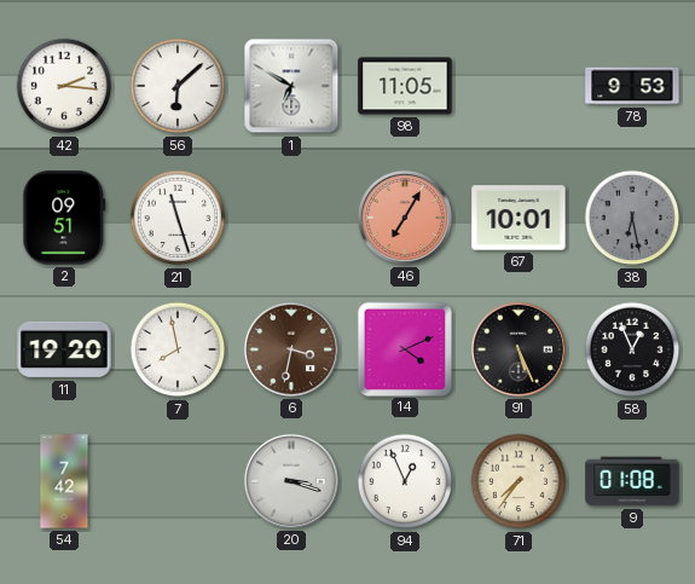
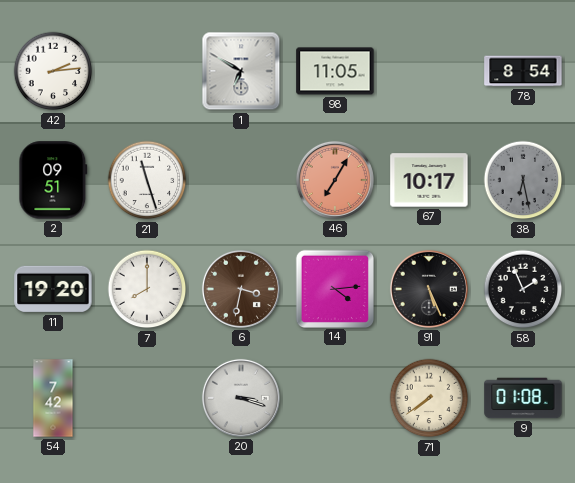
42: 2:16 -> 2:14 (53, 71)
56: 6:08 -> none (178, 86)
78: 9:53 -> 8:54 (523, 71)
67: 10:01 -> 10:17 (429, 180)
7: 7:58 -> 8:00 (147, 289)
14: 4:11 -> 4:14 (334, 288)
58: 12:56 -> 1:56 (523, 289)
94: 12:56 -> none (405, 481)
71: 7:36 -> 7:39 (429, 398)
